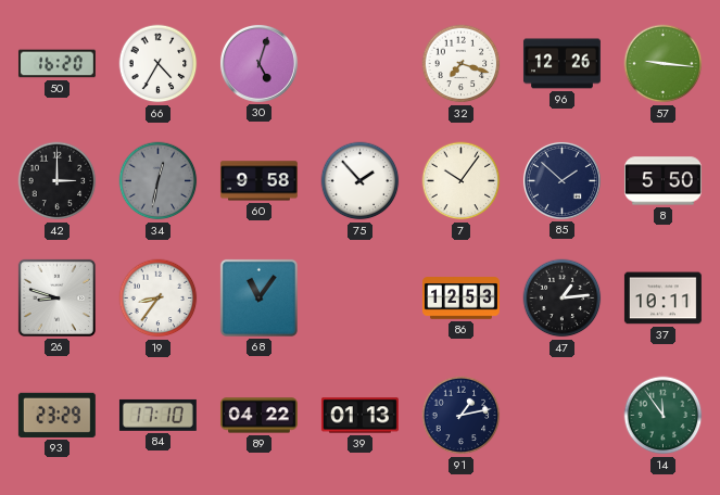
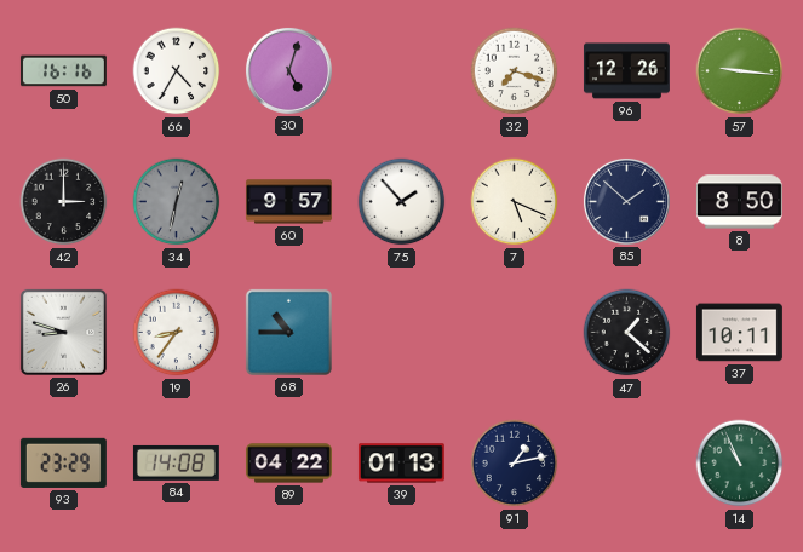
50: 16:20 -> 16:16 (63, 71)
60: 9:58 -> 9:57 (288, 202)
7: 10:06 -> 5:19 (515, 202)
8: 5:50 -> 8:50 (739, 202)
68: 11:06 -> 10:45 (288, 332)
86: 12:53 -> none (460, 299)
47: 1:14 -> 1:22 (627, 333)
84: 17:10 -> 14:08 (176, 462)
14: 11:54 -> 10:56 (740, 464)
